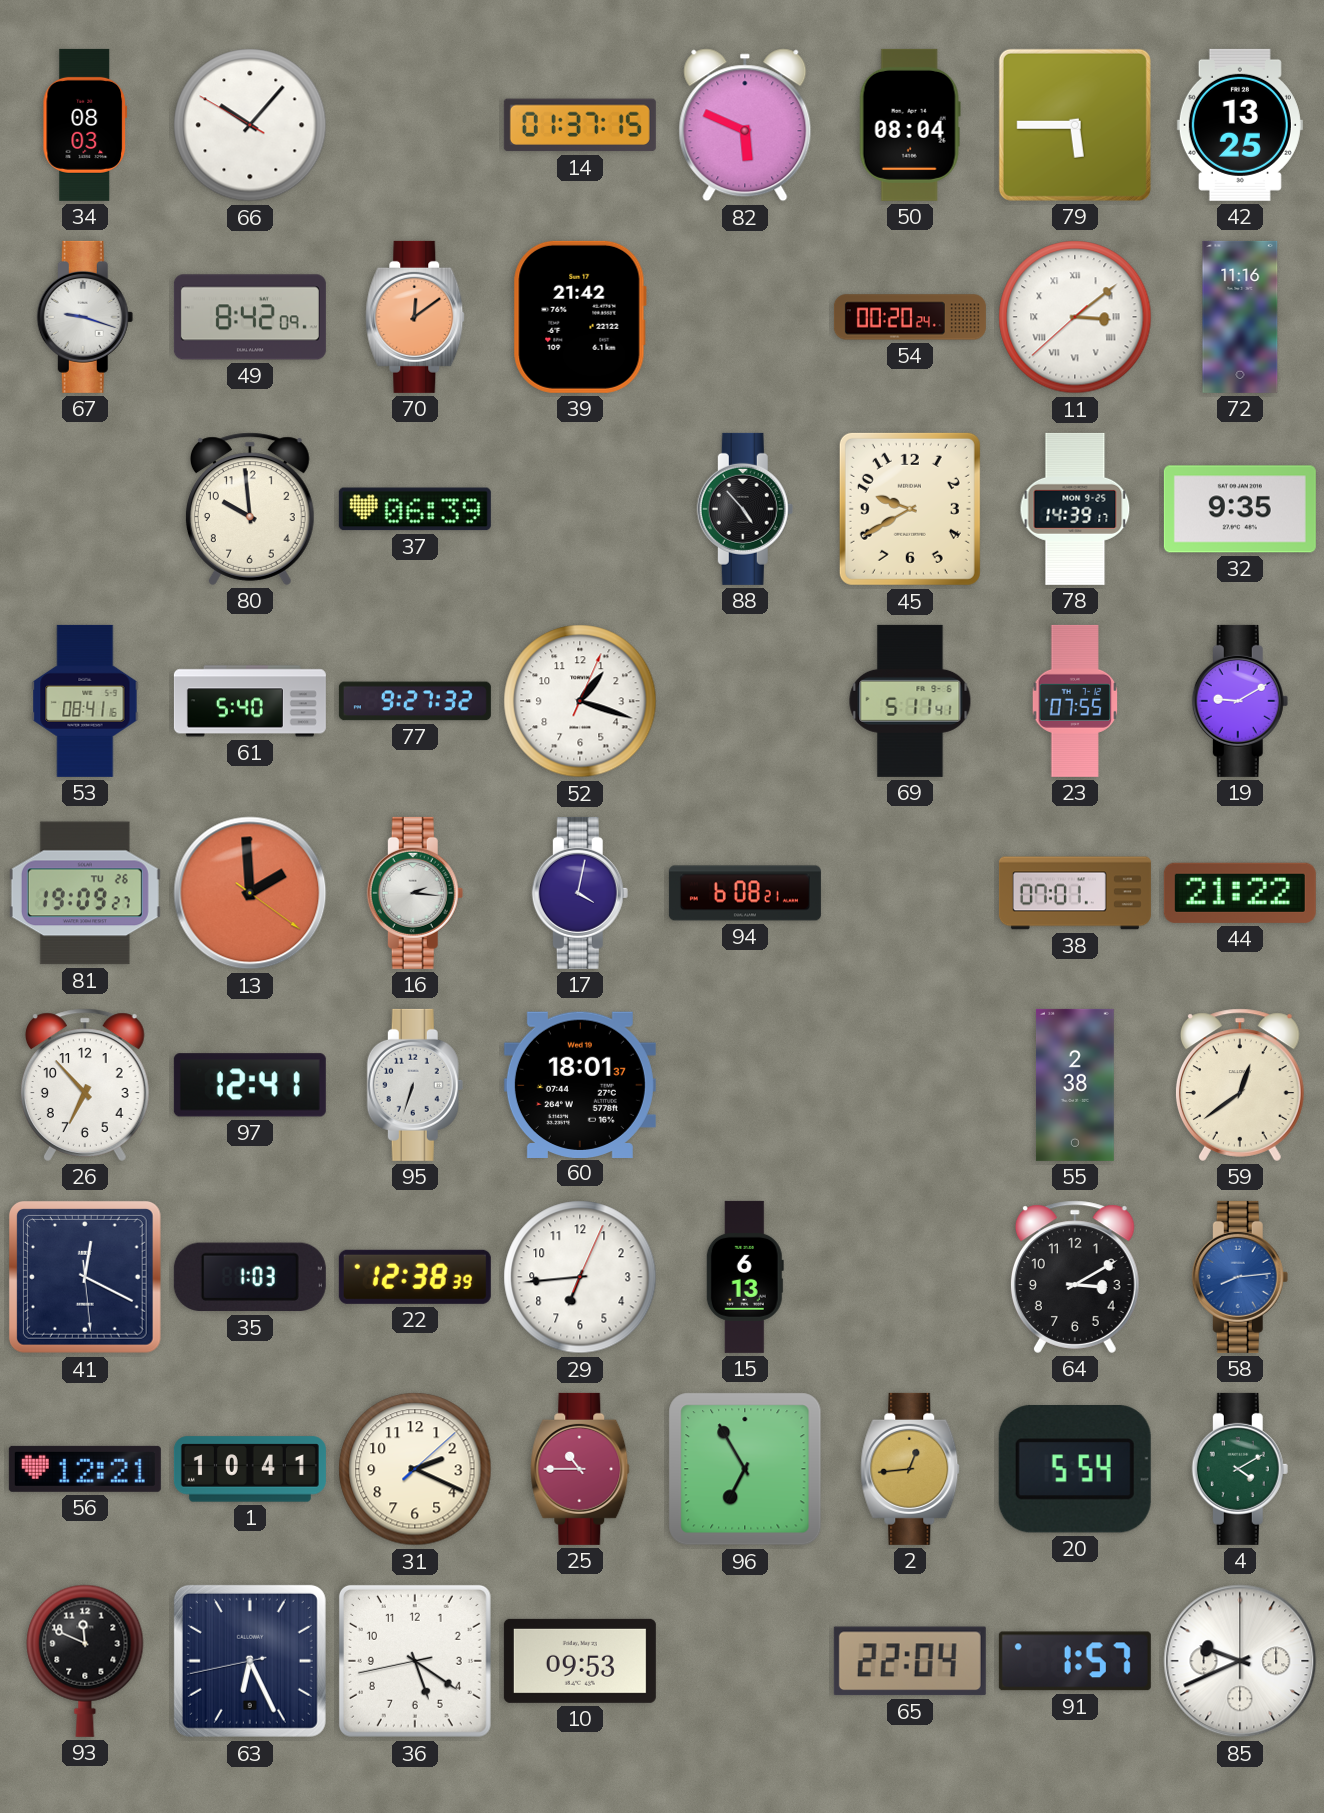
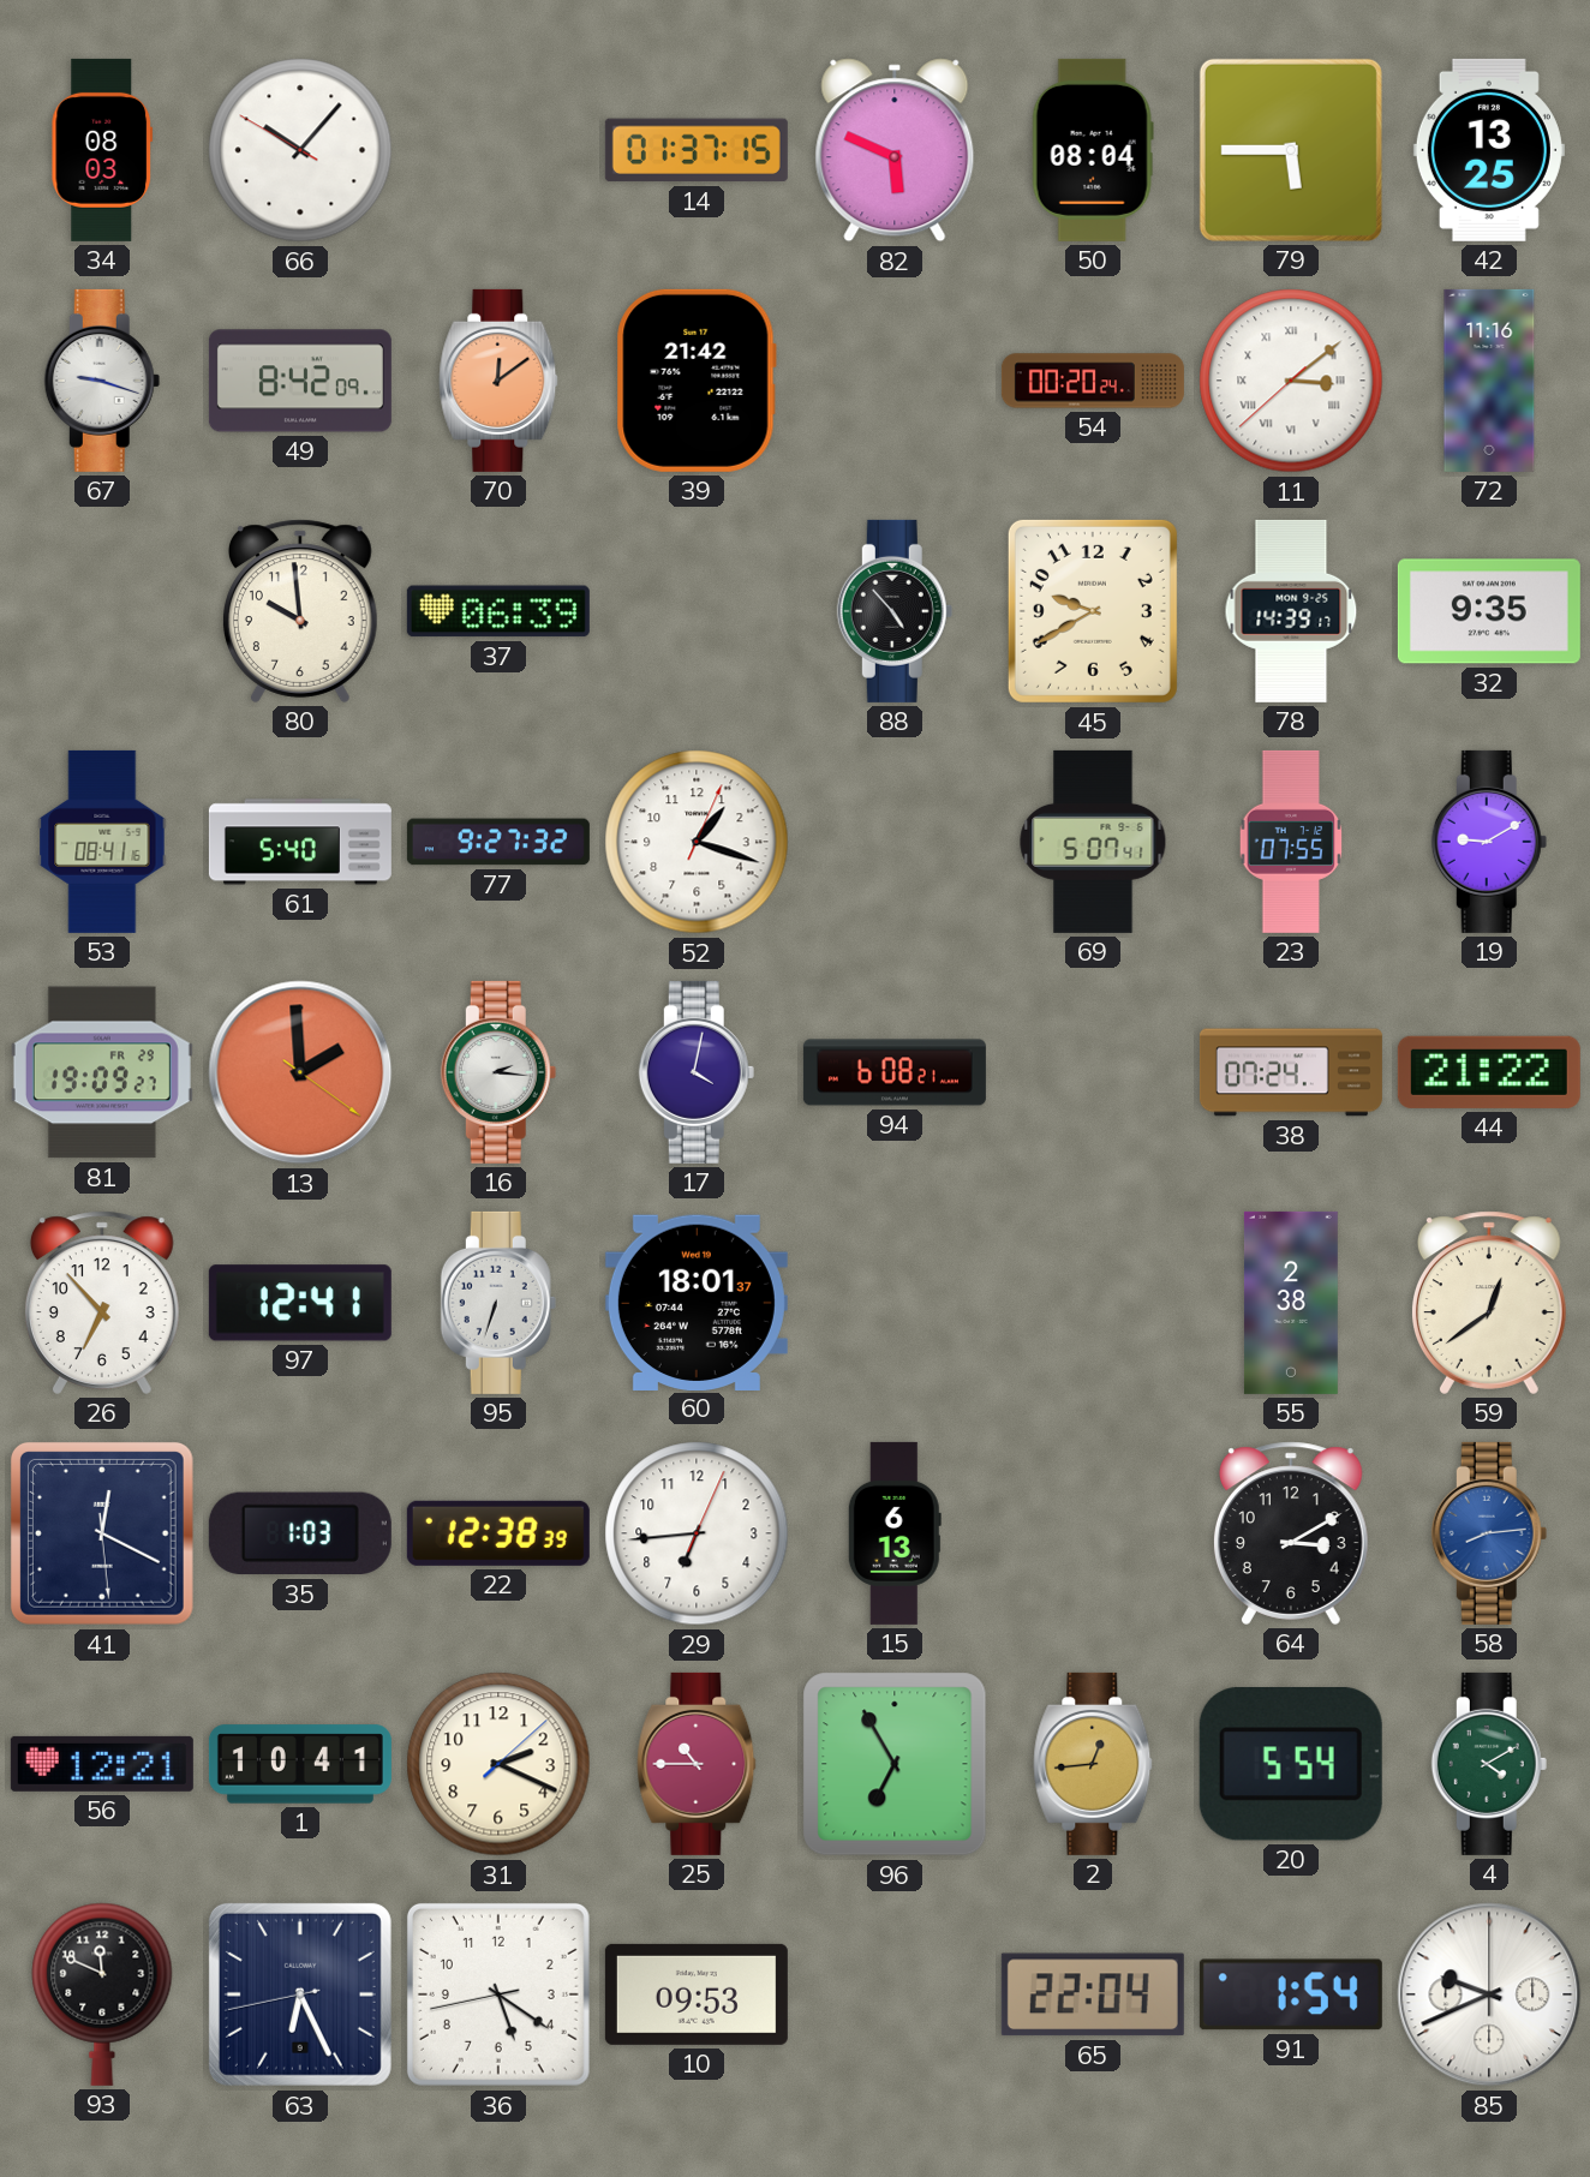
69: 5:11 -> 5:07 (1093, 842)
81 date: TU 26 -> FR 29 (102, 1072)
38: 07:01 -> 07:24 (1291, 1072)
91: 1:57 -> 1:54 (1291, 1994)
